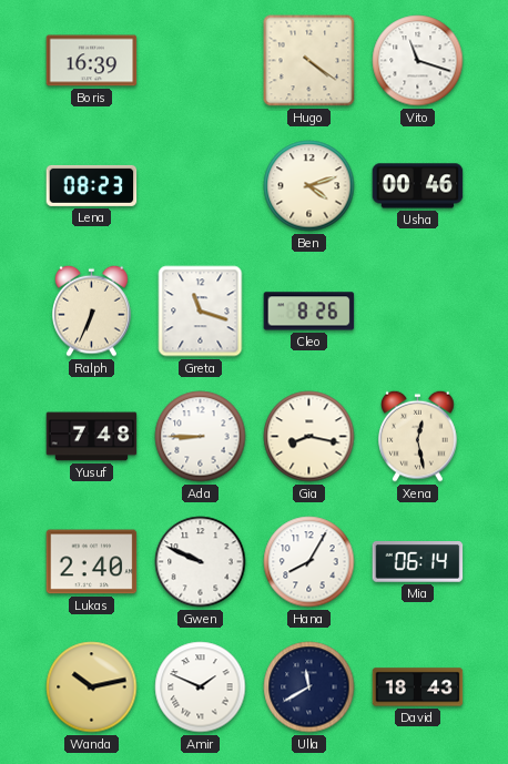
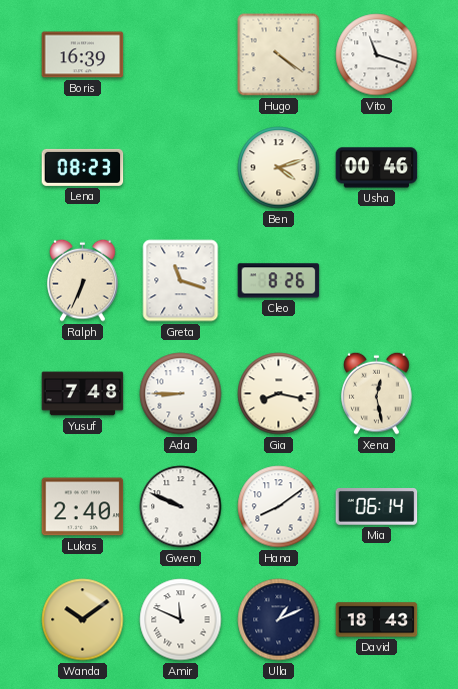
Hana: 8:05 -> 8:09 (279, 507)
Wanda: 10:13 -> 10:09 (83, 620)
Amir: 1:49 -> 11:49 (181, 620)
Ulla: 11:40 -> 1:11 (279, 620)
